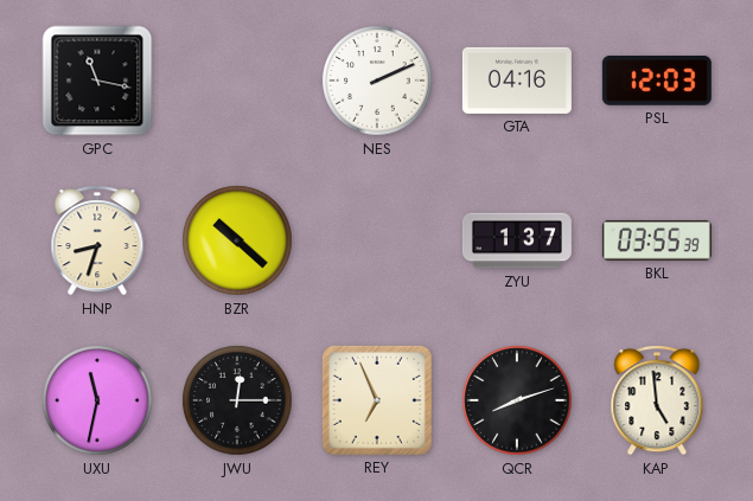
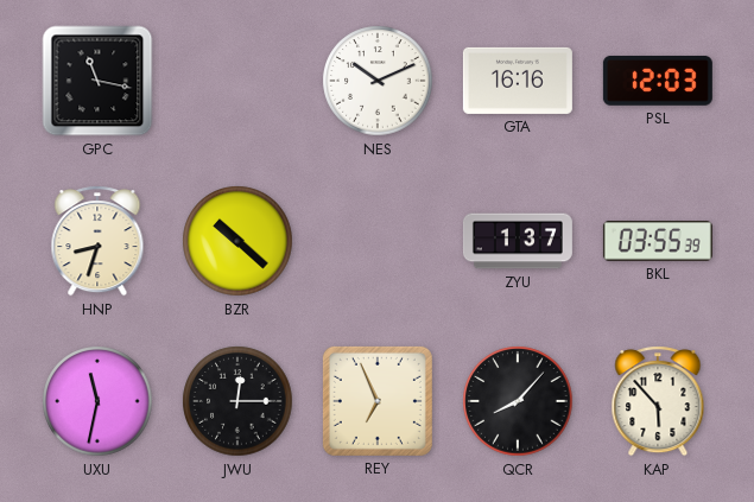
NES: 2:11 -> 10:11 (378, 81)
GTA: 04:16 -> 16:16 (518, 81)
QCR: 8:12 -> 8:07 (518, 401)
KAP: 4:59 -> 5:53 (658, 401)
